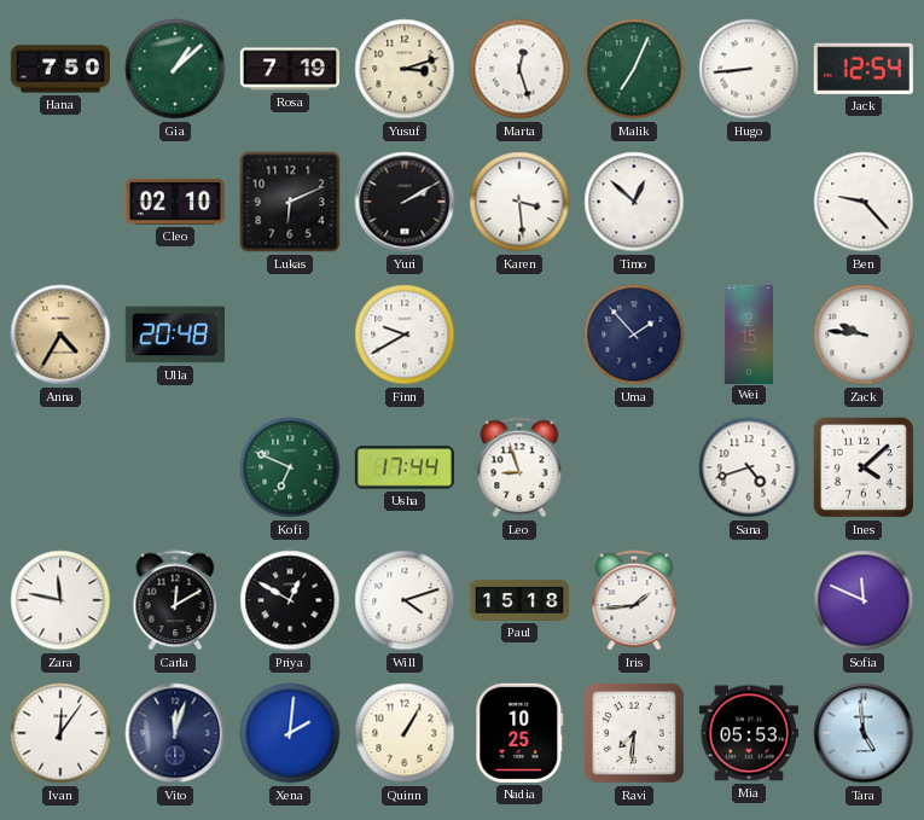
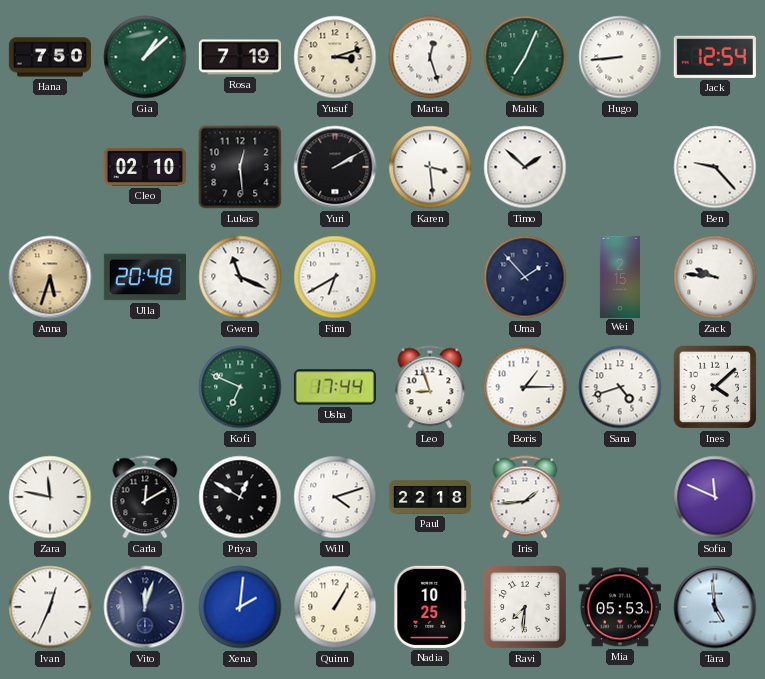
Lukas: 6:11 -> 12:29 (240, 167)
Timo: 12:52 -> 1:52 (525, 167)
Anna: 4:35 -> 5:33 (50, 277)
Gwen: none -> 11:19 (240, 277)
Finn: 9:40 -> 6:40 (335, 277)
Boris: none -> 1:15 (525, 387)
Paul: 15:18 -> 22:18 (429, 498)
Ivan: 12:06 -> 12:34 (50, 607)
